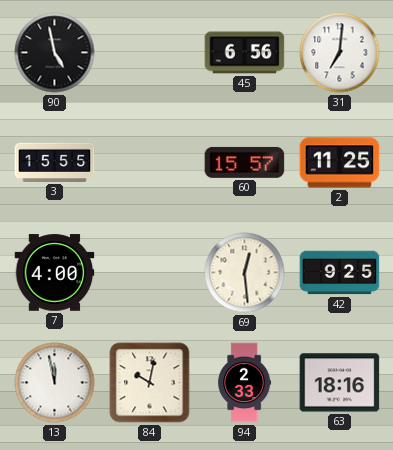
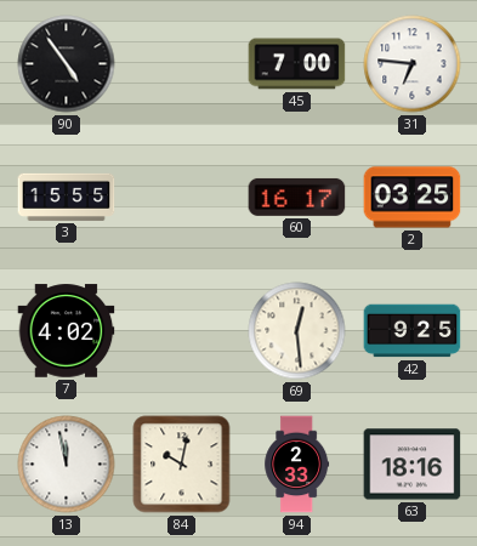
90: 4:58 -> 4:54 (67, 64)
45: 6:56 -> 7:00 (297, 64)
31: 7:01 -> 6:46 (413, 64)
60: 15:57 -> 16:17 (297, 197)
2: 11:25 -> 03:25 (413, 198)
7: 4:00 -> 4:02 (67, 331)
